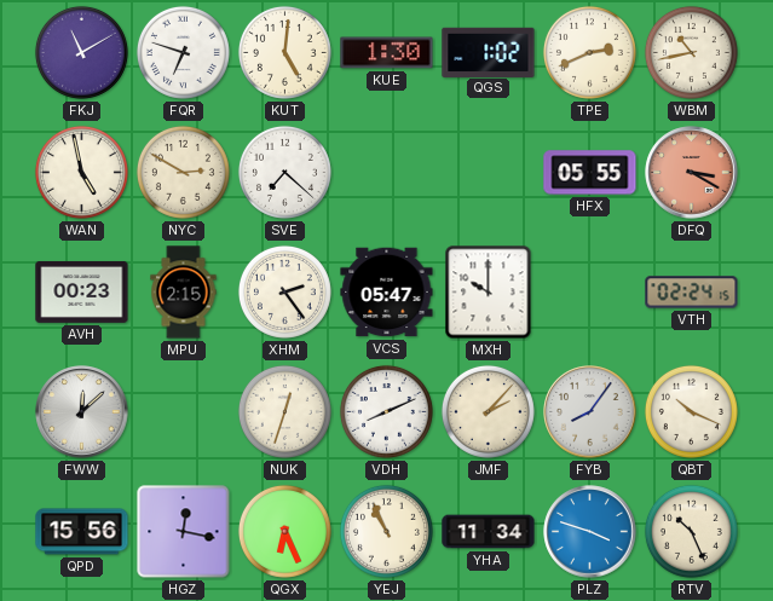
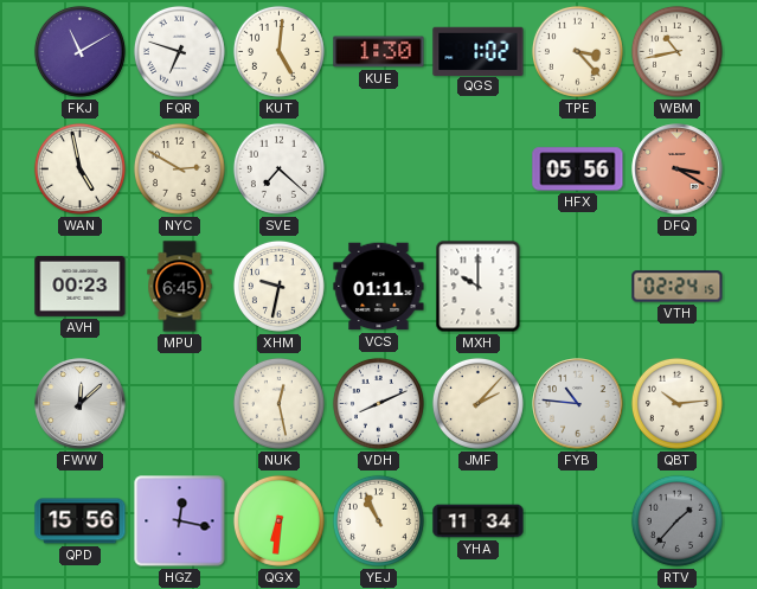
TPE: 2:41 -> 3:23 (577, 51)
HFX: 05:55 -> 05:56 (578, 169)
MPU: 2:15 -> 6:45 (180, 287)
XHM: 2:24 -> 9:32 (278, 286)
VCS: 05:47 -> 01:11 (379, 287)
NUK: 12:33 -> 12:28 (278, 403)
FYB: 8:06 -> 10:46 (578, 404)
QBT: 10:19 -> 10:14 (676, 403)
QGX: 6:26 -> 6:31 (278, 520)
PLZ: 3:48 -> none (590, 532)
RTV: 10:26 -> 1:37 (676, 520)
RTV dial: cream -> grey (676, 520)
